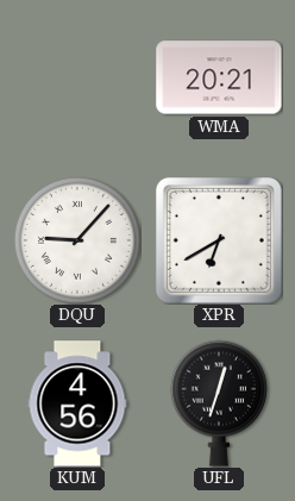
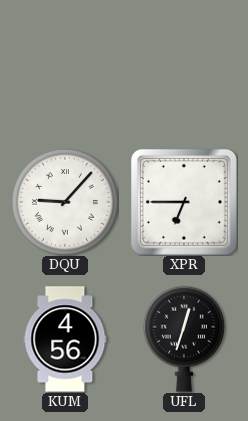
WMA: 20:21 -> none (219, 77)
XPR: 6:40 -> 6:45 (184, 202)
